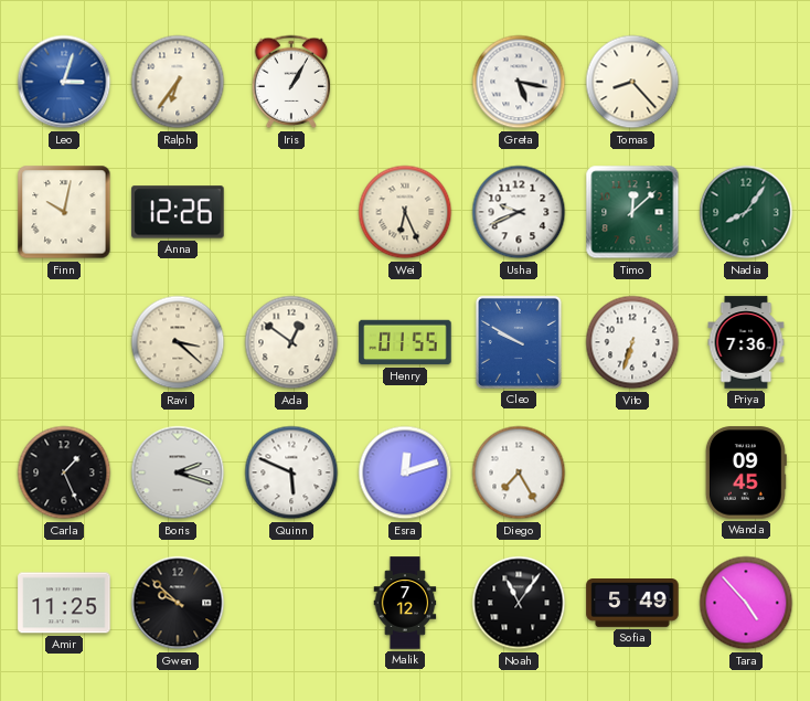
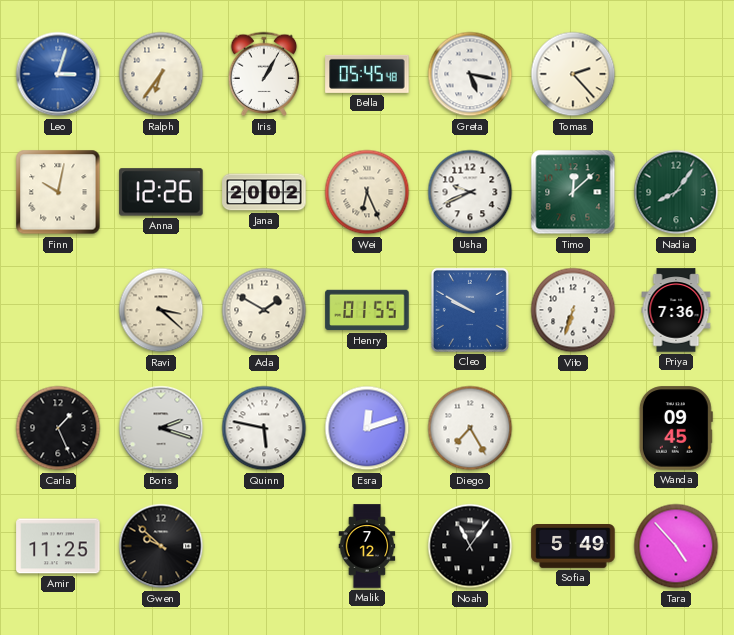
Bella: none -> 05:45 (367, 74)
Tomas: 8:23 -> 2:23 (573, 74)
Jana: none -> 20:02 (264, 192)
Ada: 12:51 -> 1:50 (264, 310)
Quinn: 5:49 -> 5:47 (264, 428)
